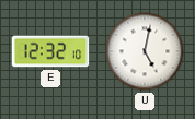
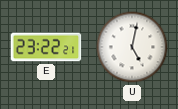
E: 12:32 -> 23:22 (46, 47)
